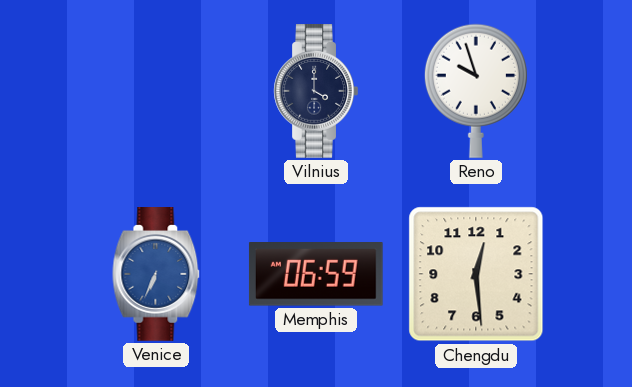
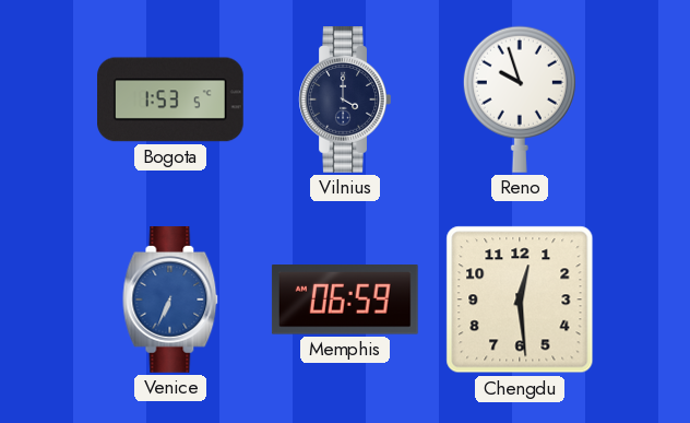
Bogota: none -> 1:53 (171, 99)
